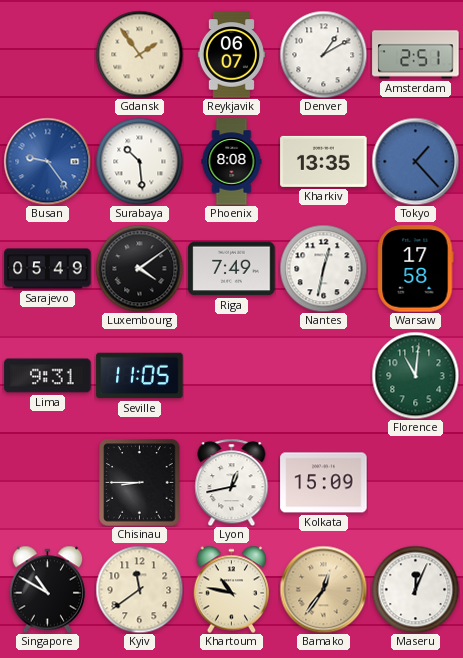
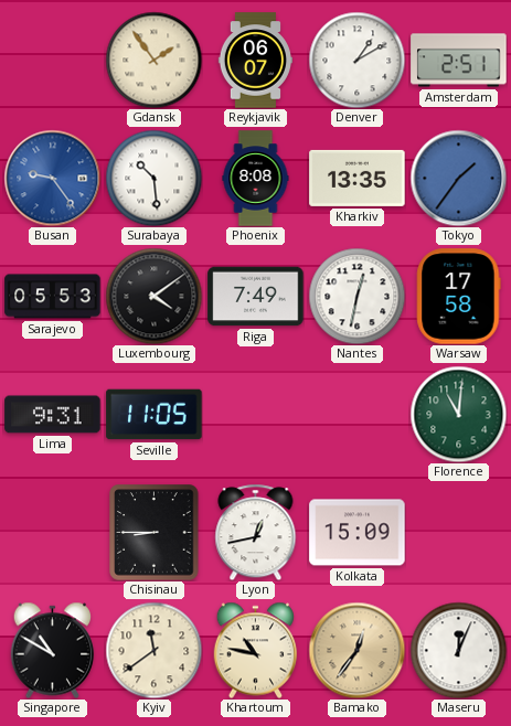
Tokyo: 1:23 -> 1:36 (458, 178)
Sarajevo: 05:49 -> 05:53 (53, 297)
